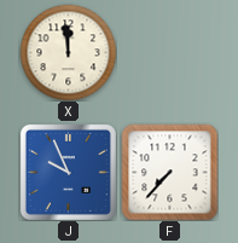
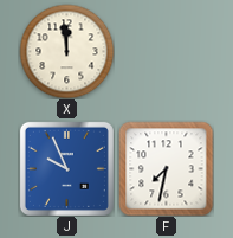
F: 7:37 -> 7:32 (166, 168)
